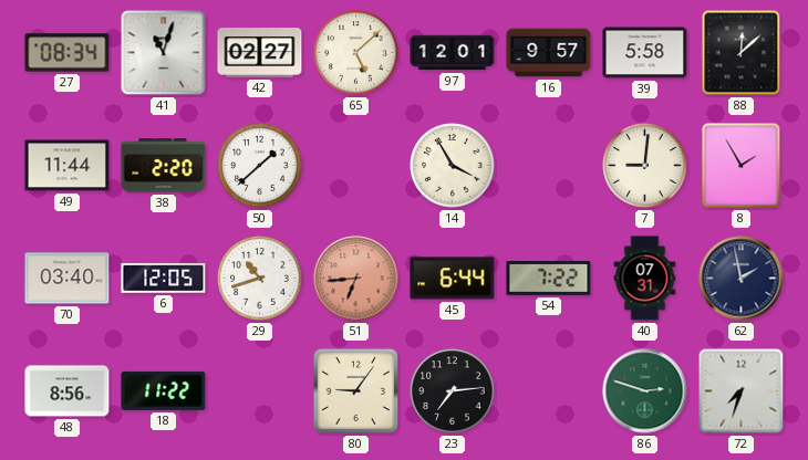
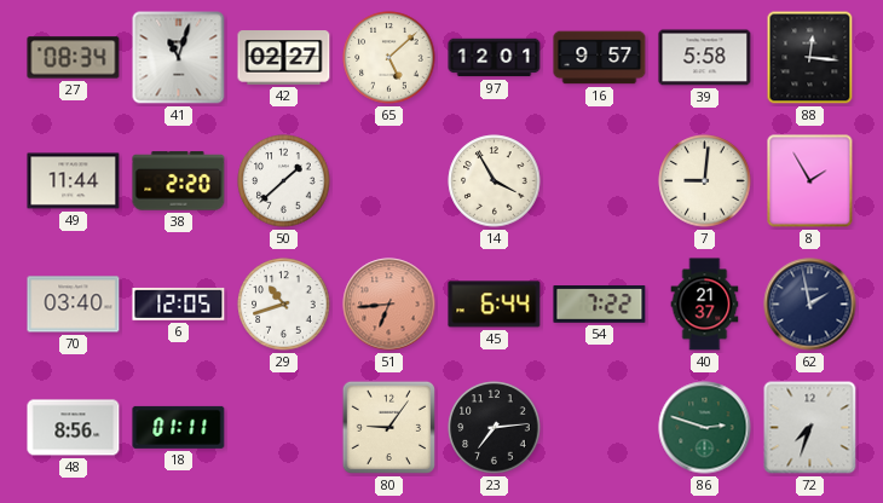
88: 12:08 -> 12:16 (810, 58)
40: 07:31 -> 21:37 (705, 305)
18: 11:22 -> 01:11 (179, 427)
